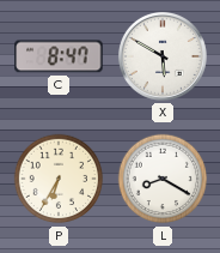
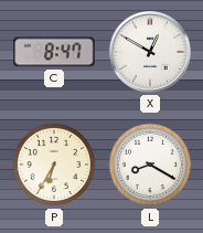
X: 5:50 -> 12:50 (150, 52)
